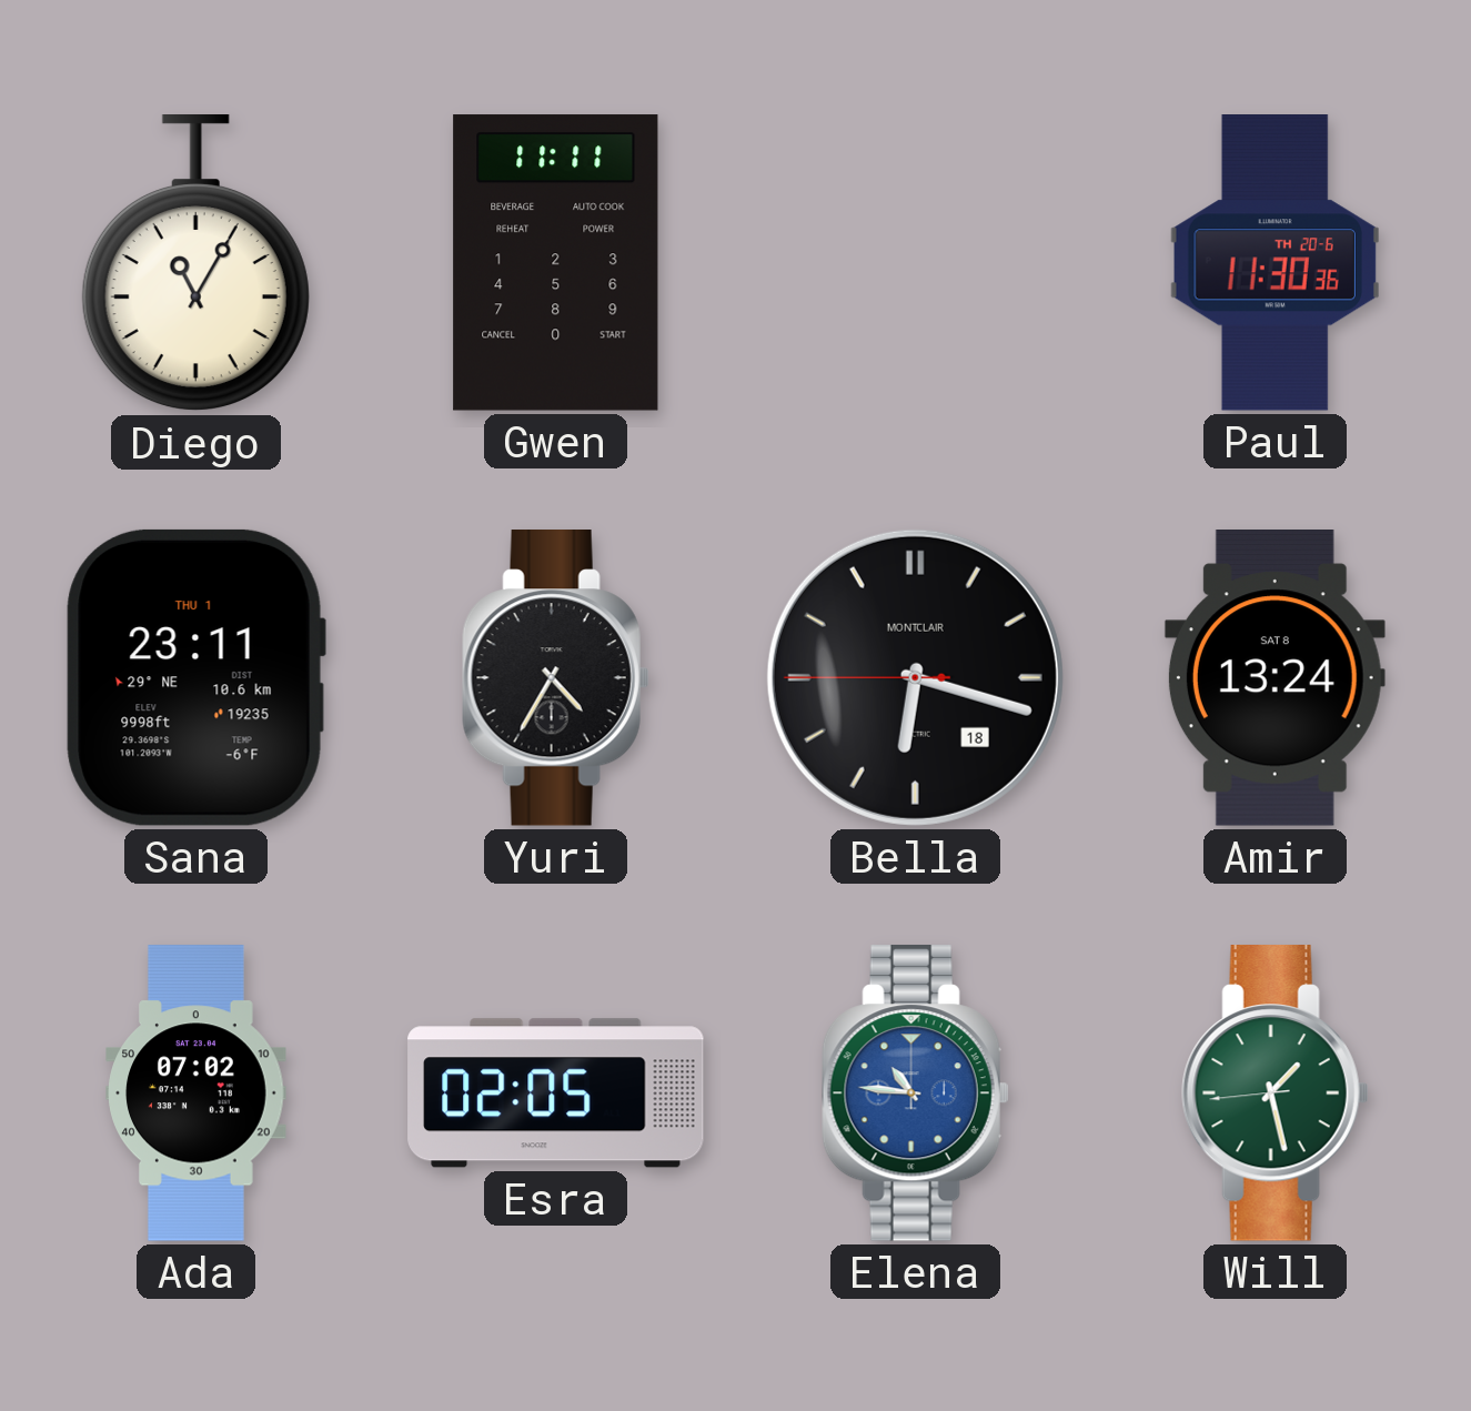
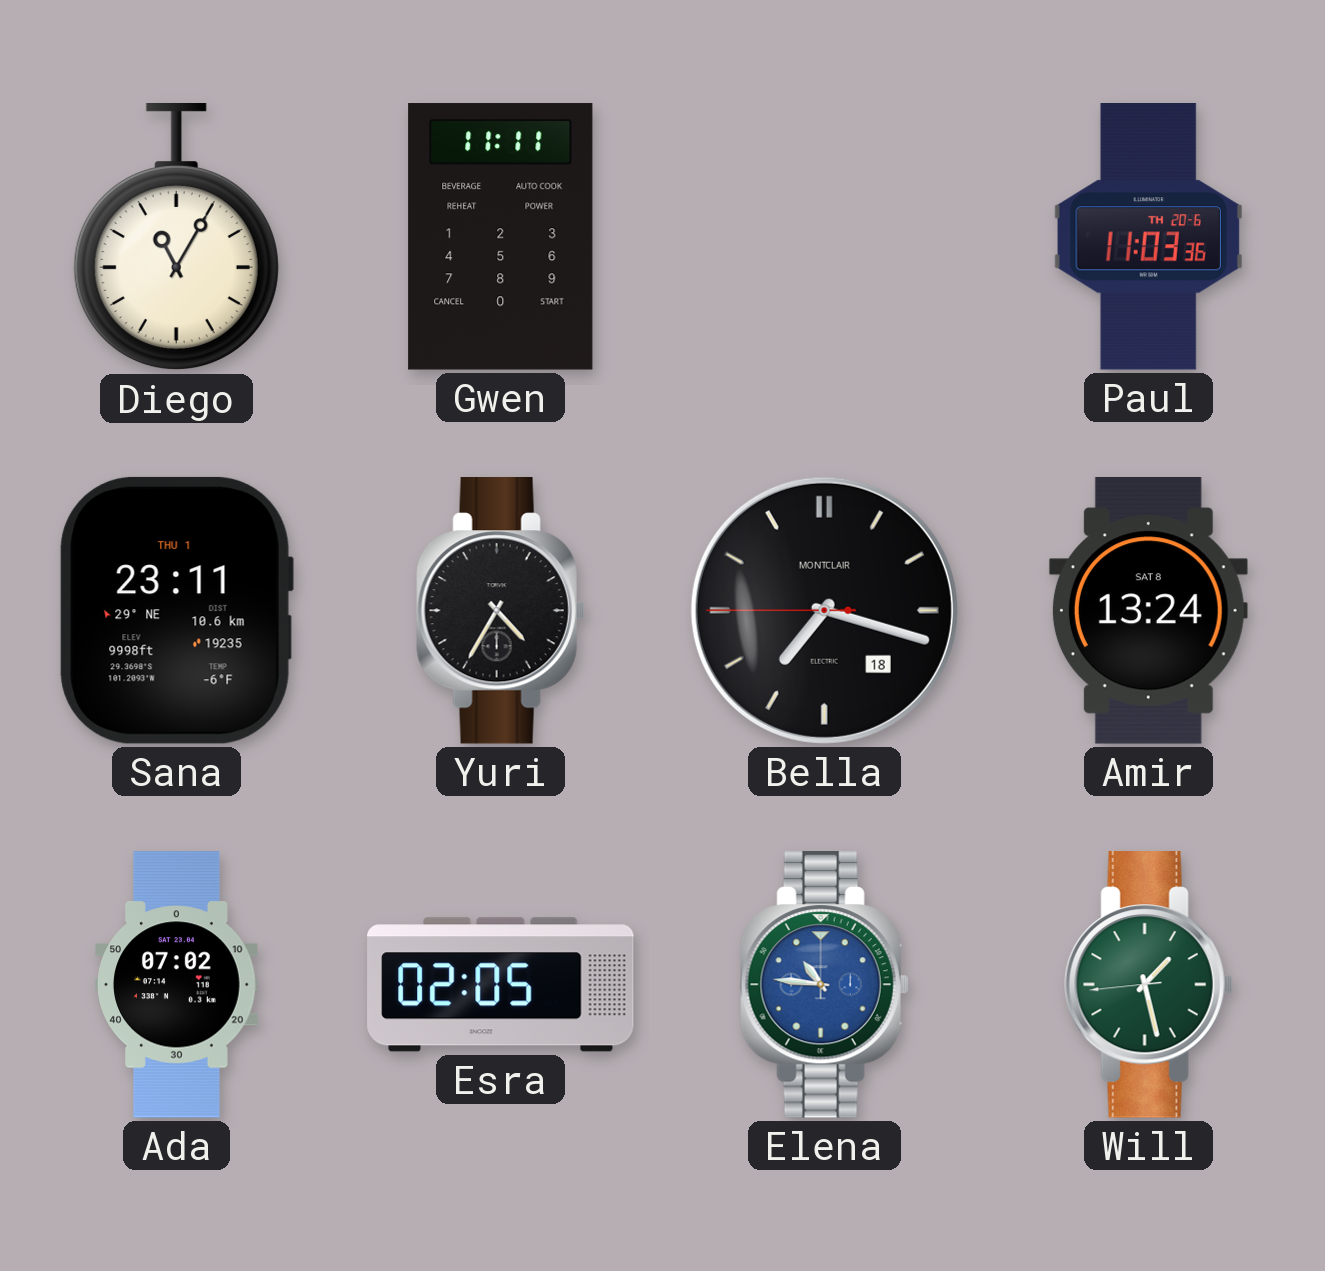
Paul: 11:30 -> 11:03 (1148, 237)
Bella: 6:17 -> 7:17 (824, 610)
